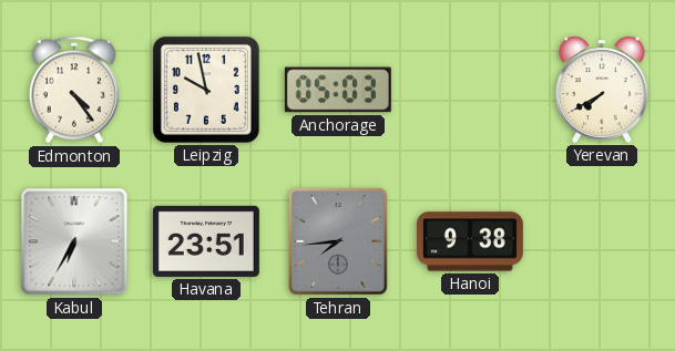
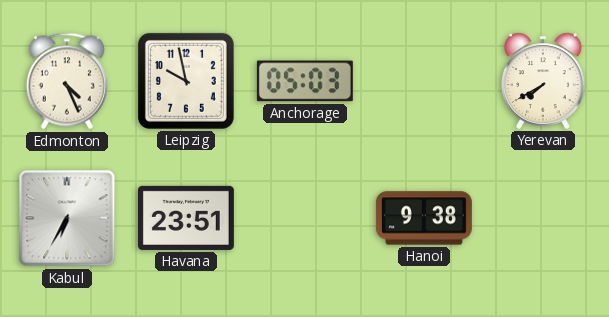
Edmonton: 4:24 -> 4:26 (67, 81)
Tehran: 7:44 -> none (338, 241)
